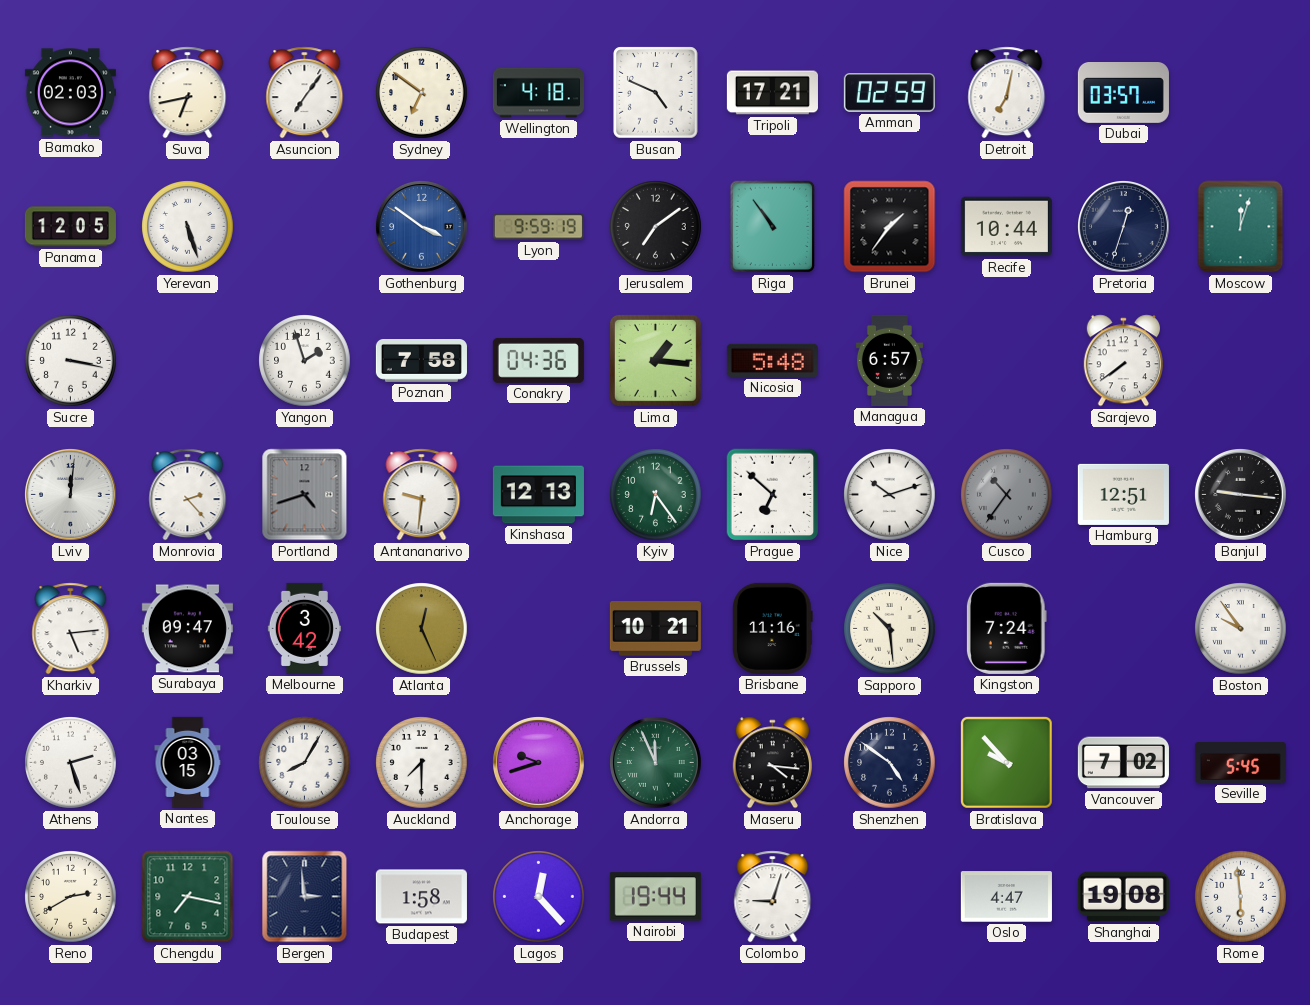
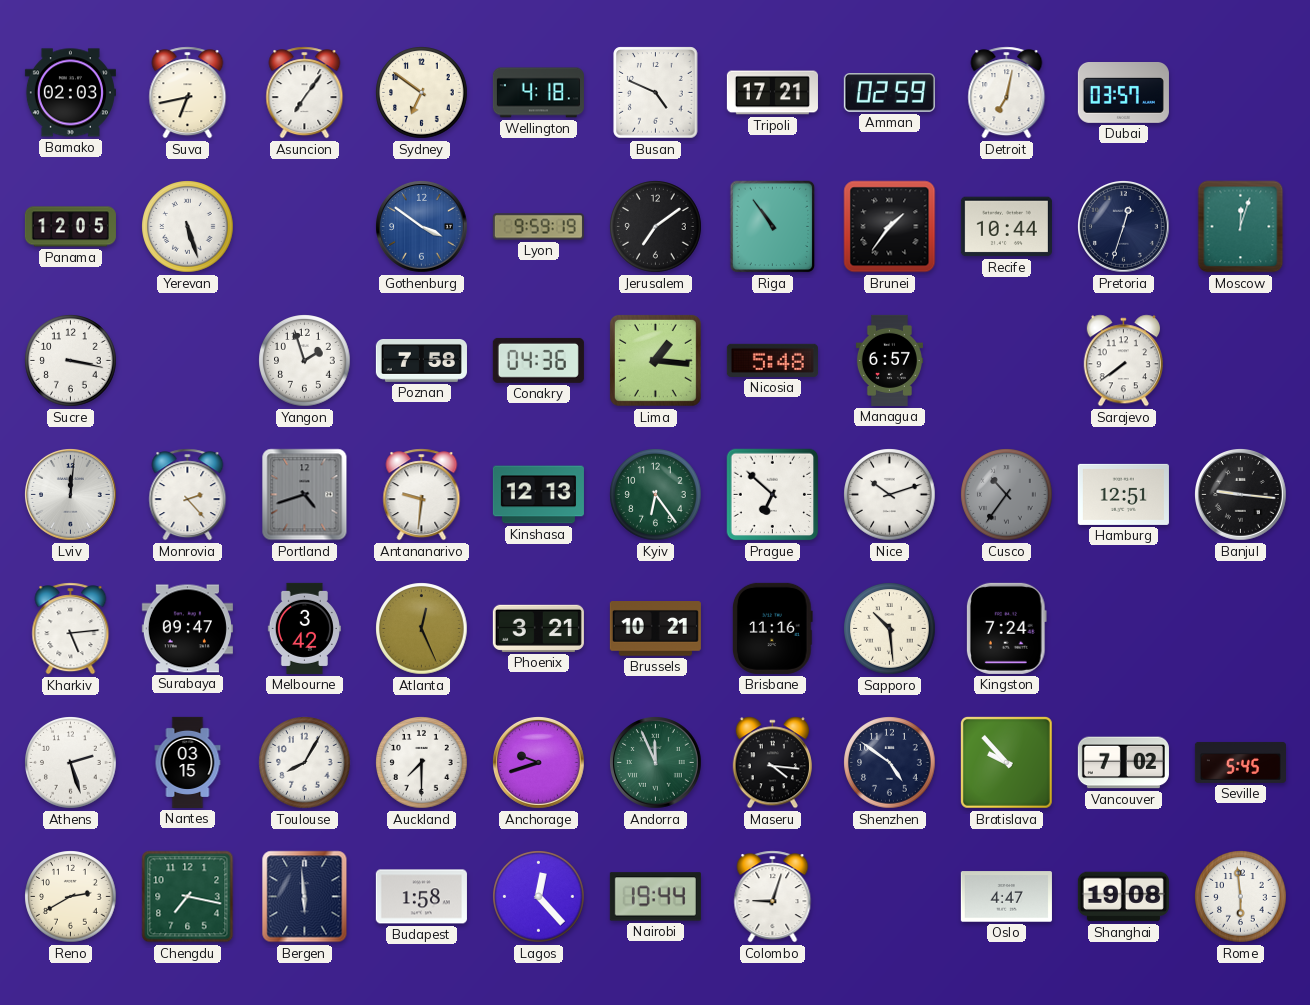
Phoenix: none -> 3:21 (538, 628)
Boston: 9:54 -> none (1241, 629)
Bergen: 2:59 -> 5:59 (305, 897)
